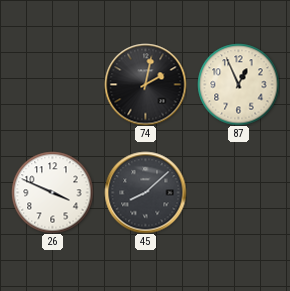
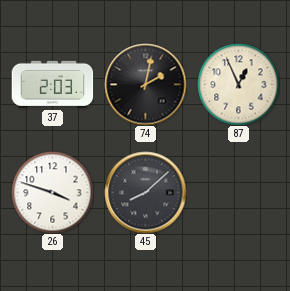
37: none -> 2:03 (52, 84)
26: 3:49 -> 3:48 (52, 192)
